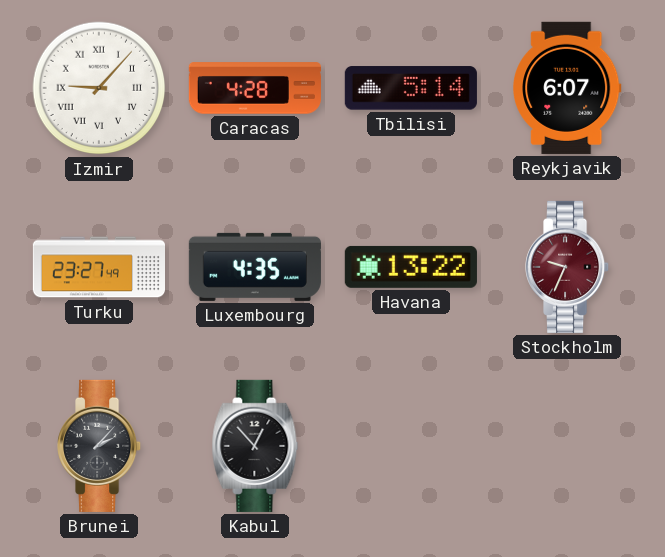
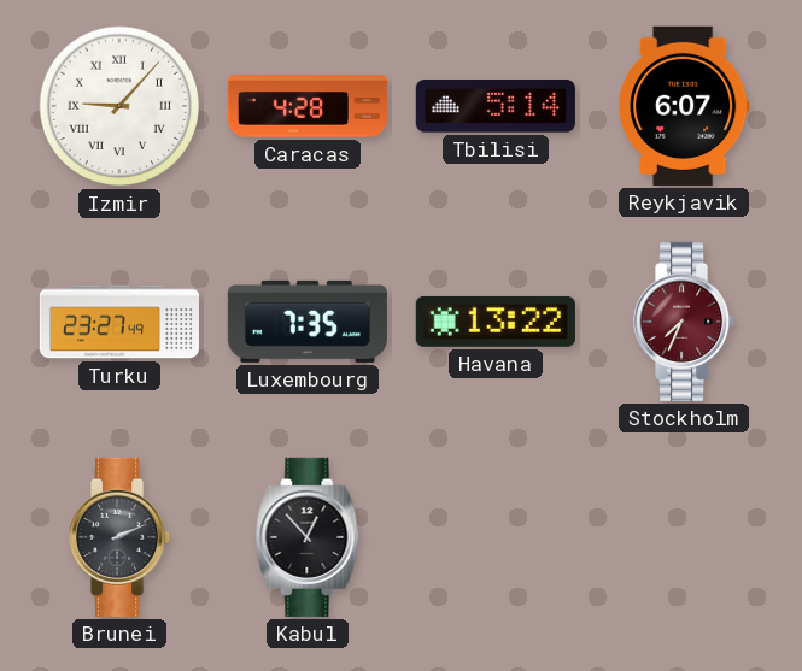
Luxembourg: 4:35 -> 7:35 (308, 322)
Stockholm: 9:34 -> 7:34 (685, 322)
Brunei: 2:07 -> 2:11 (121, 537)
